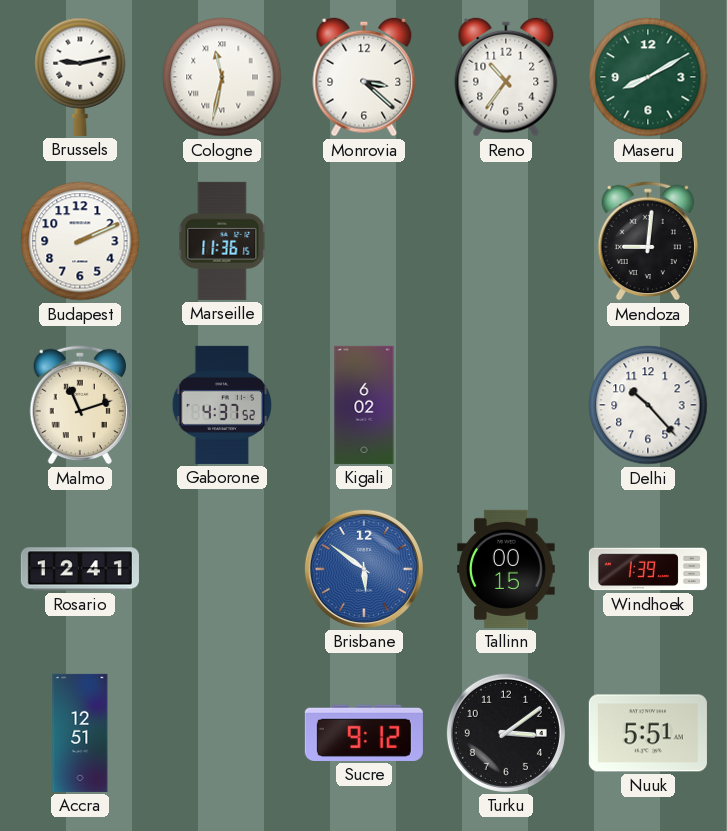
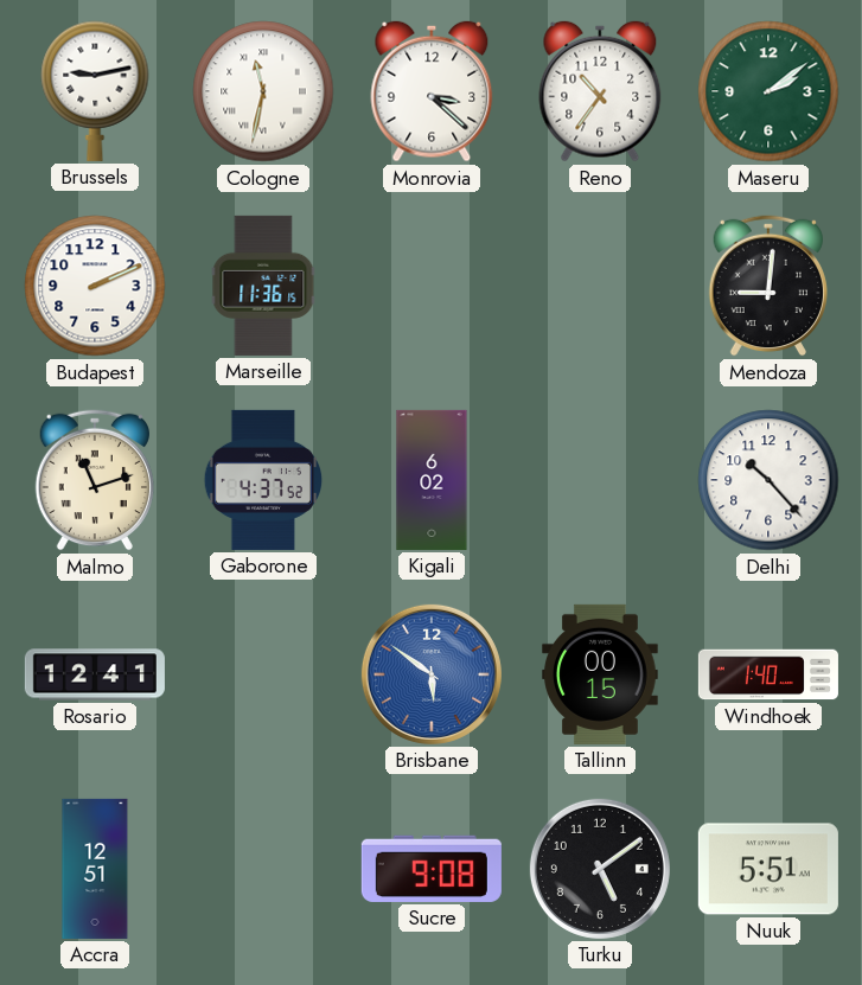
Maseru: 8:10 -> 2:09 (768, 91)
Windhoek: 1:39 -> 1:40 (768, 674)
Sucre: 9:12 -> 9:08 (432, 869)
Turku: 3:09 -> 5:09 (600, 869)
